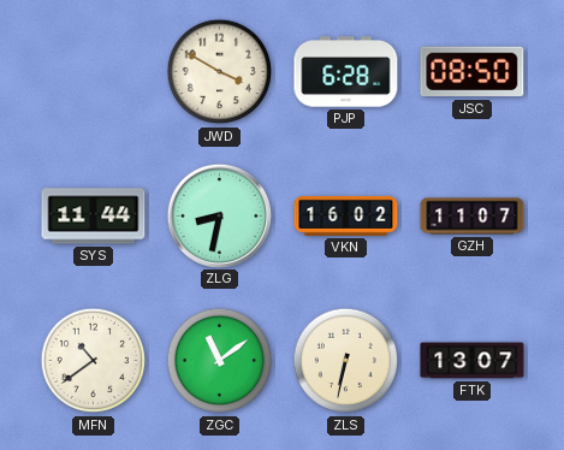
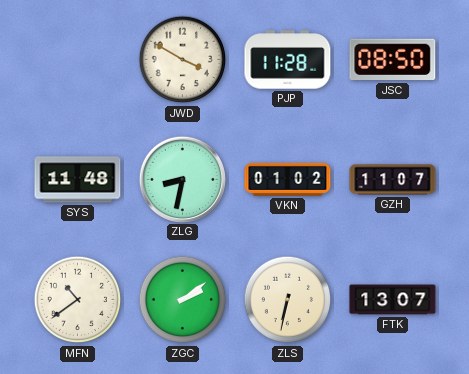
PJP: 6:28 -> 11:28 (288, 60)
SYS: 11:44 -> 11:48 (78, 180)
VKN: 16:02 -> 01:02 (288, 179)
ZGC: 11:09 -> 2:09 (183, 300)
